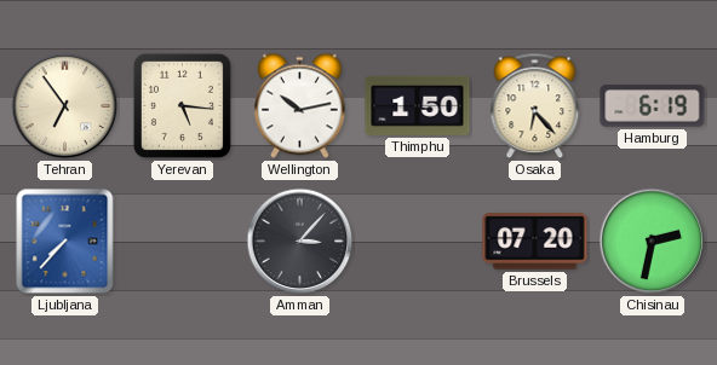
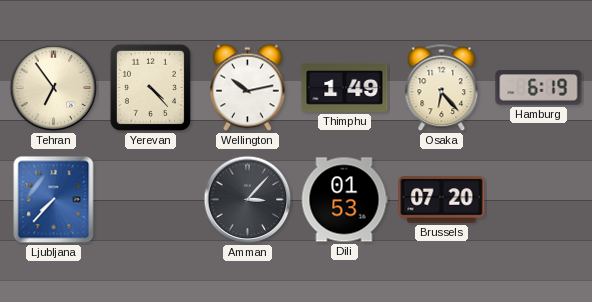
Yerevan: 5:16 -> 4:23 (150, 87)
Thimphu: 1:50 -> 1:49 (345, 87)
Dili: none -> 01:53 (344, 200)
Chisinau: 2:32 -> none (653, 242)
